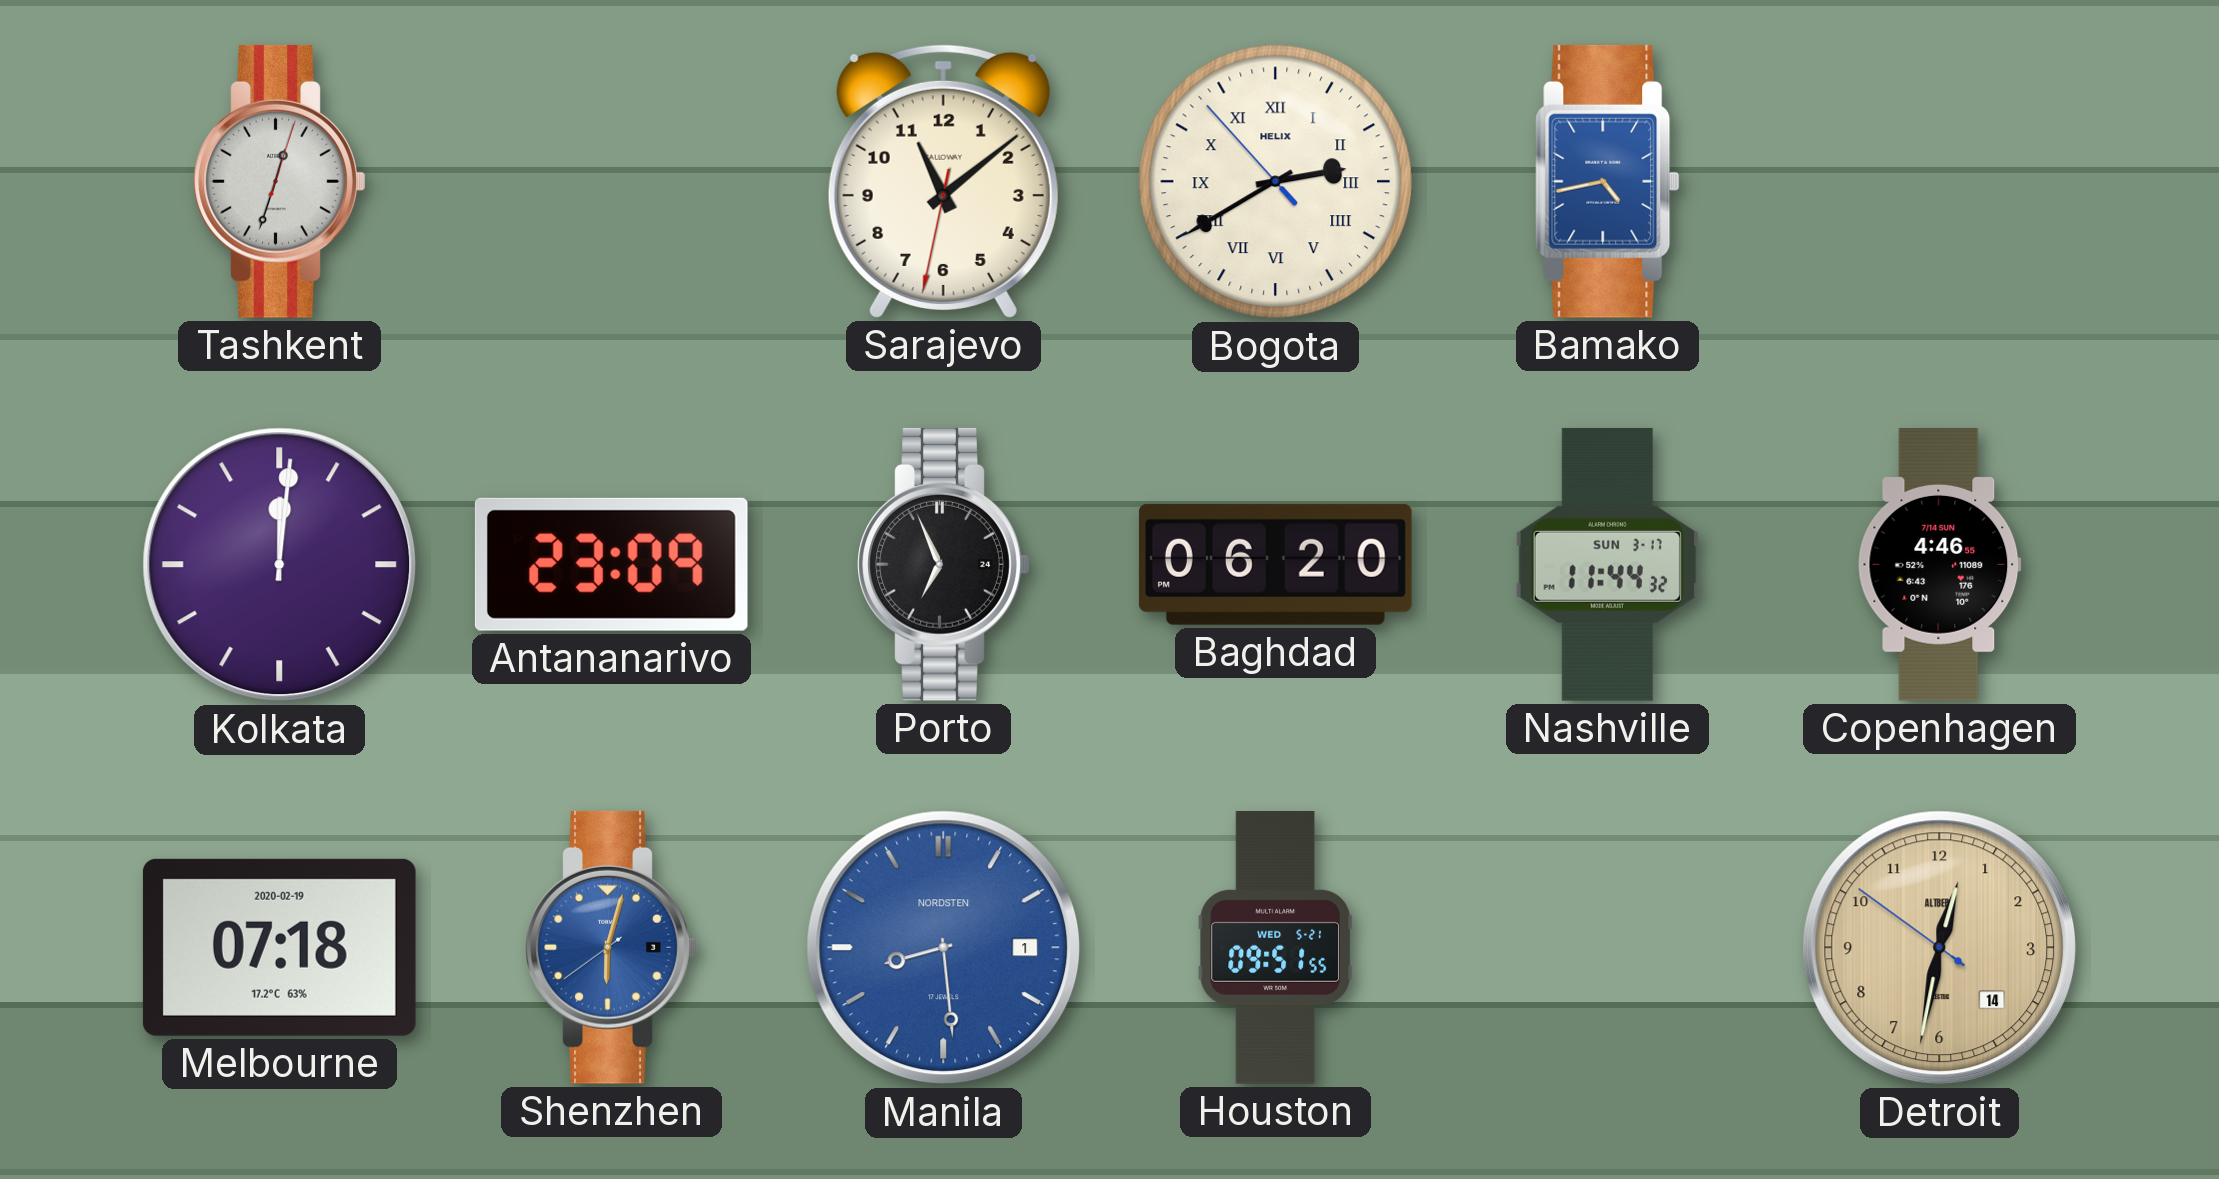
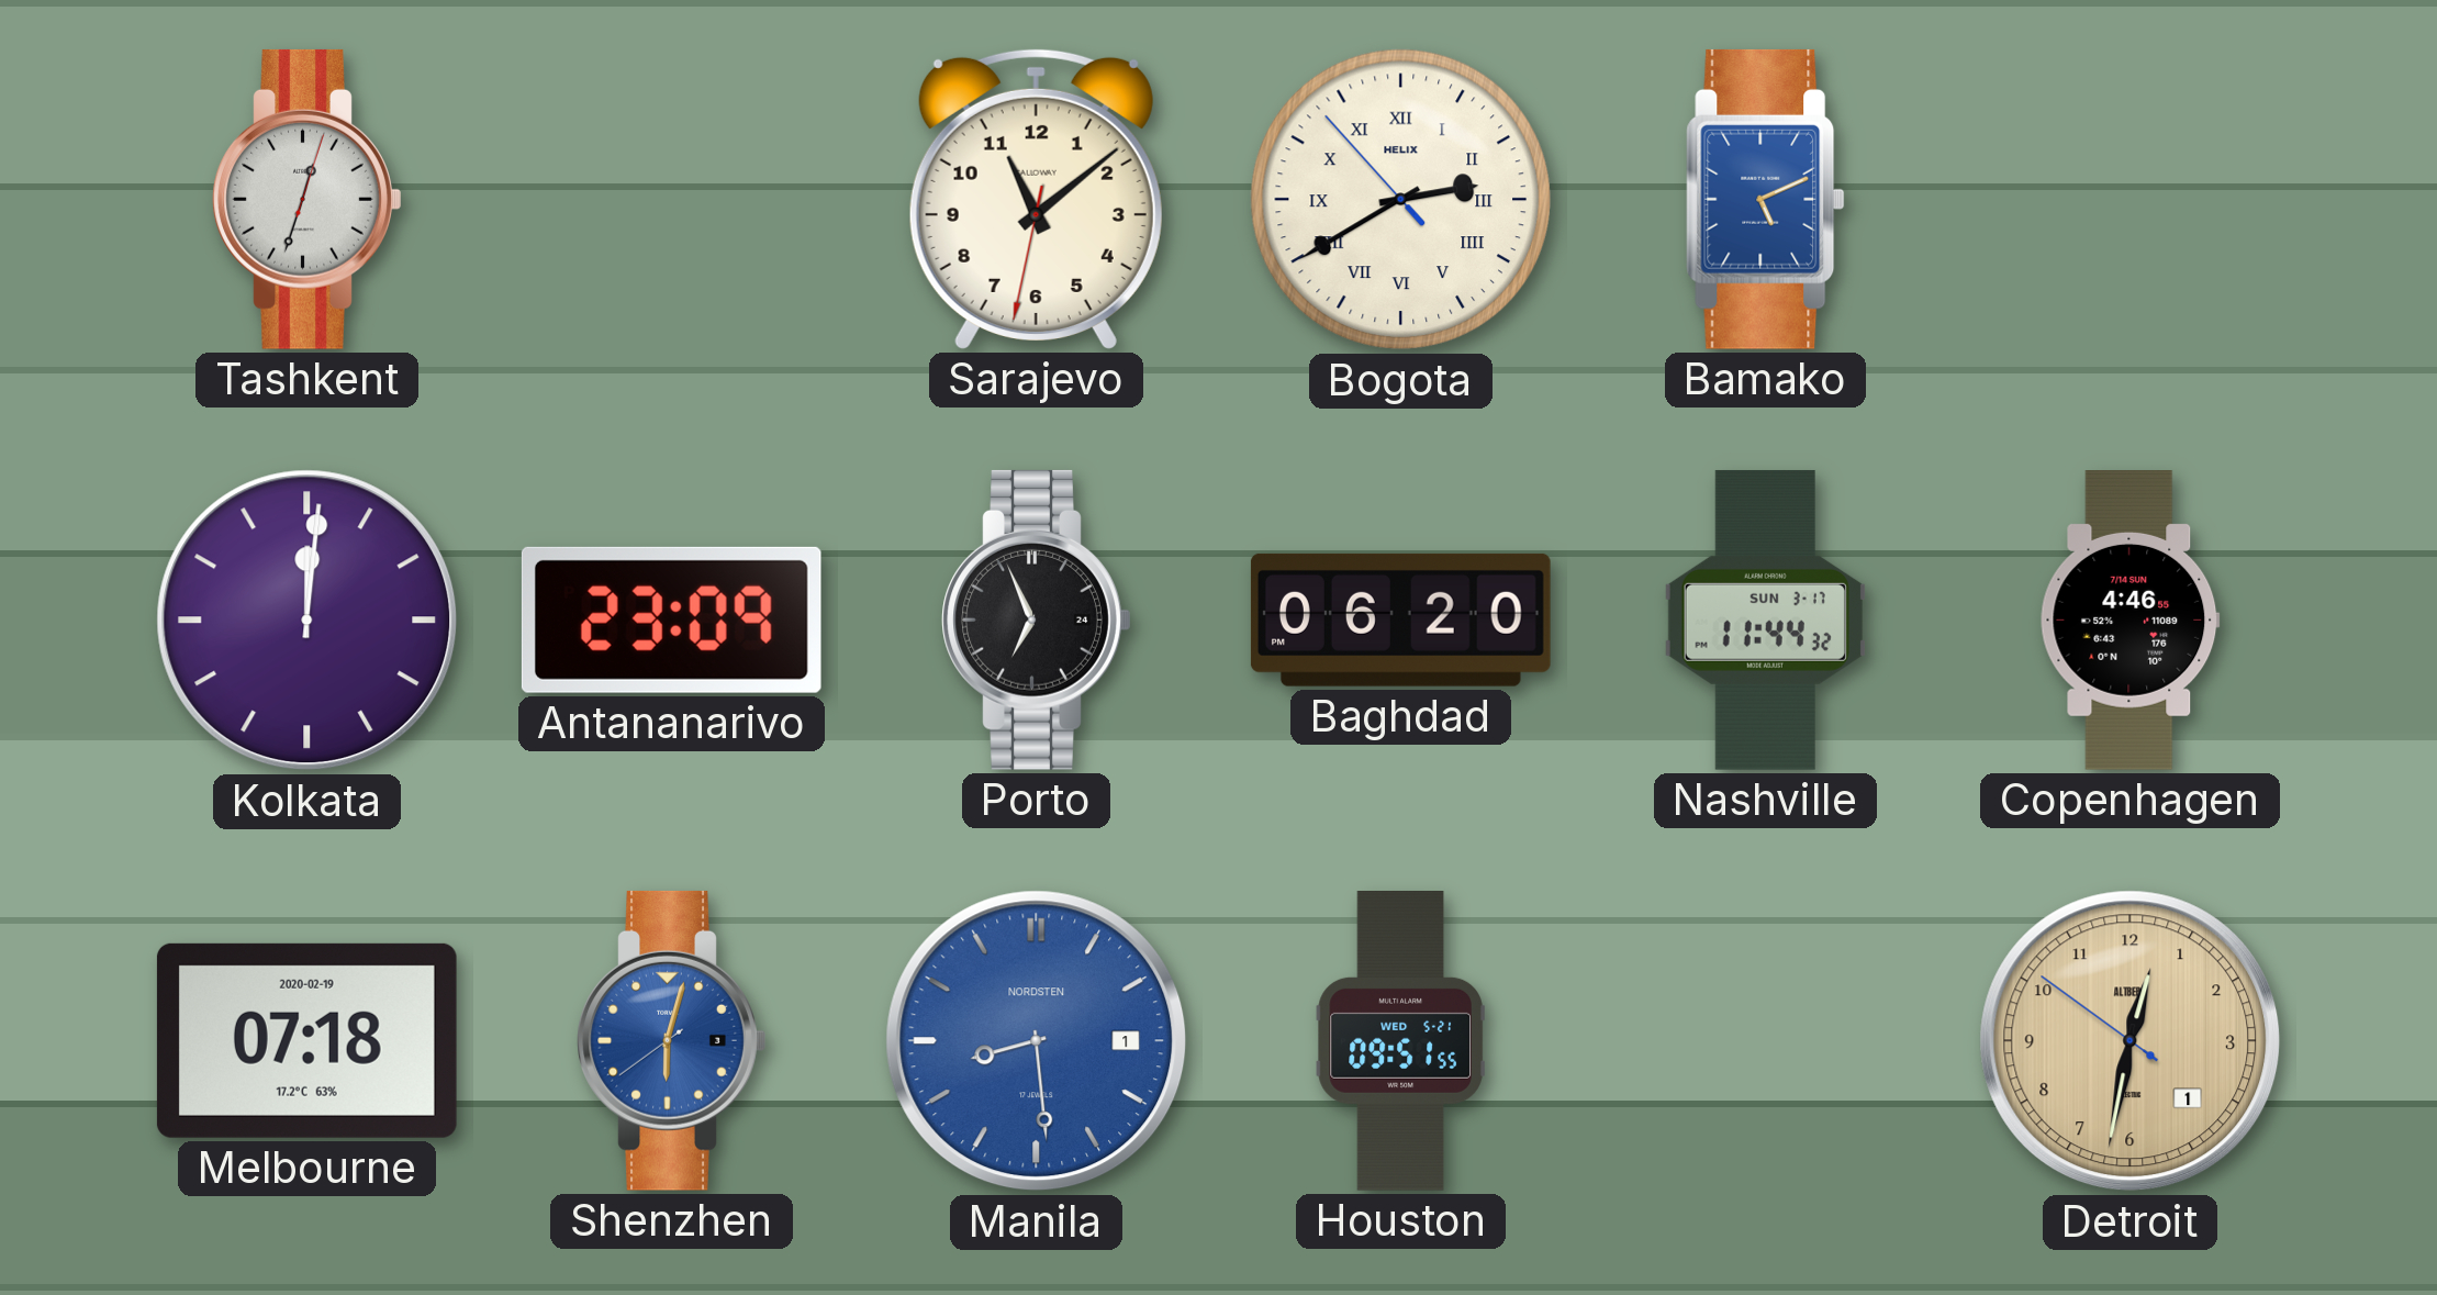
Bamako: 4:43 -> 5:11 (1766, 199)
Detroit date: 14 -> 1 (2131, 1041)
